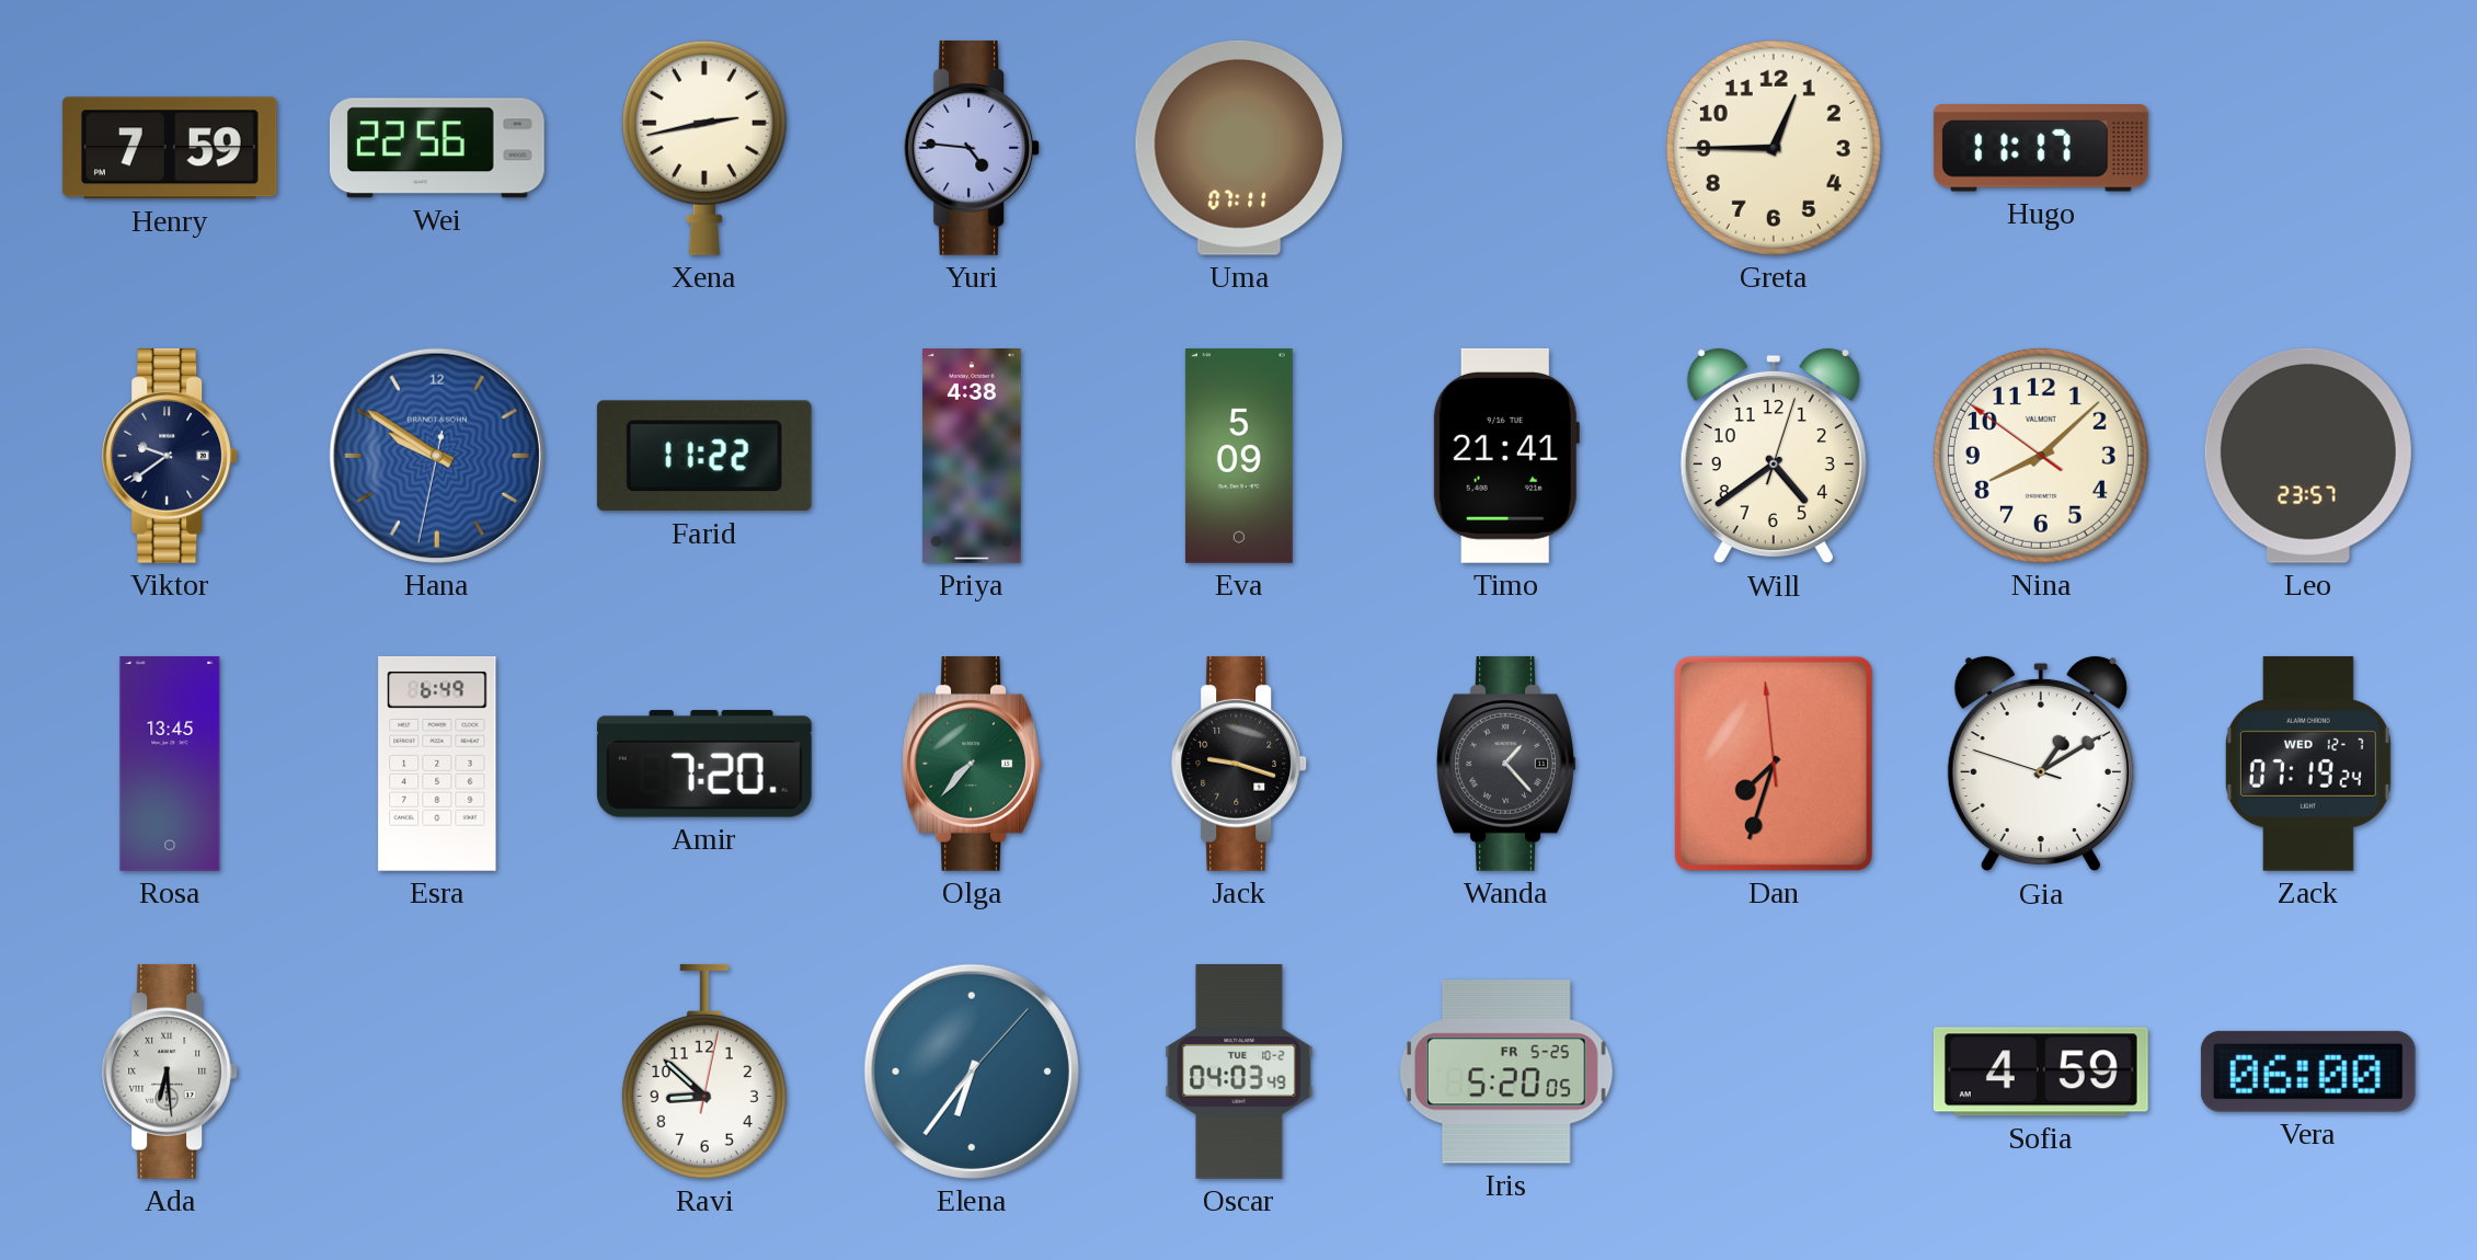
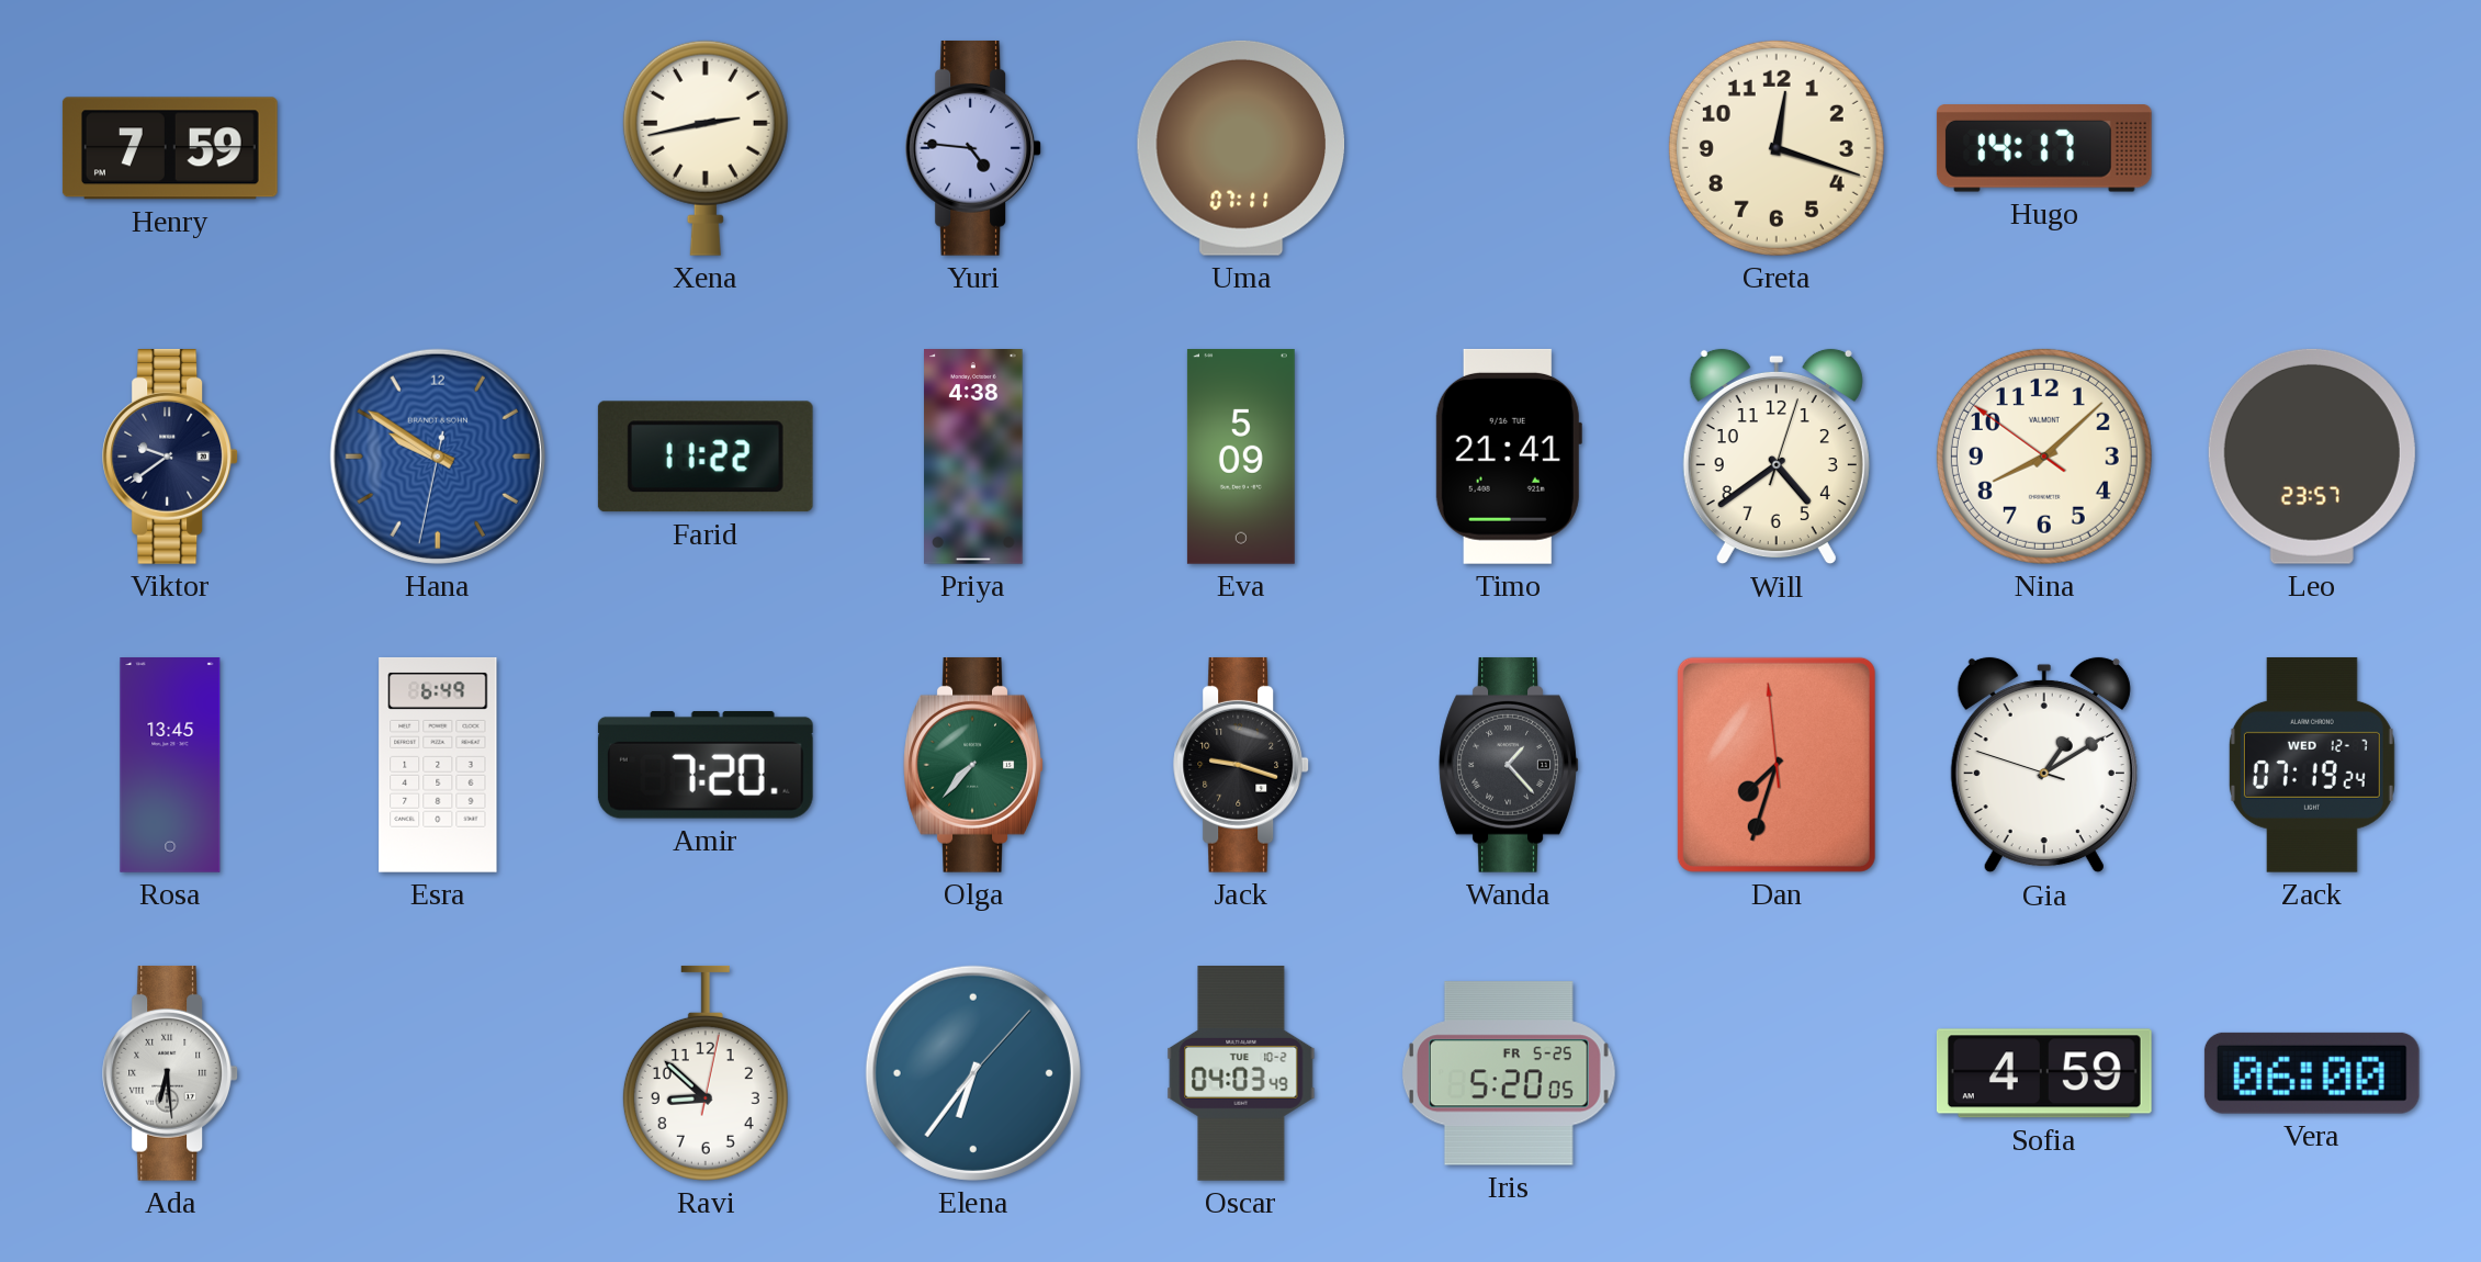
Wei: 22:56 -> none (437, 148)
Greta: 12:45 -> 12:18 (1777, 148)
Hugo: 11:17 -> 14:17 (2044, 148)
